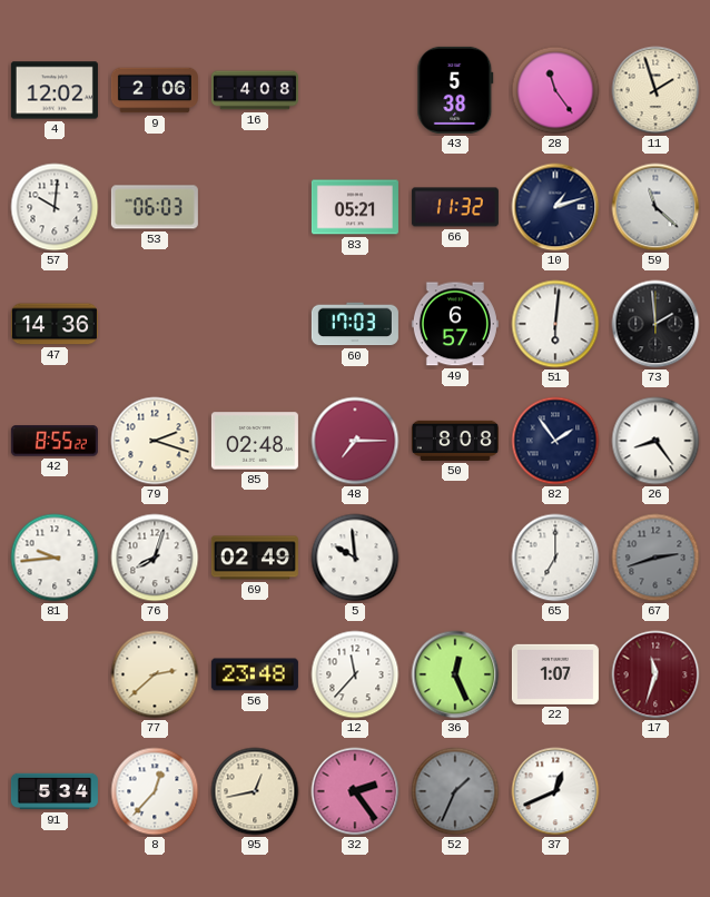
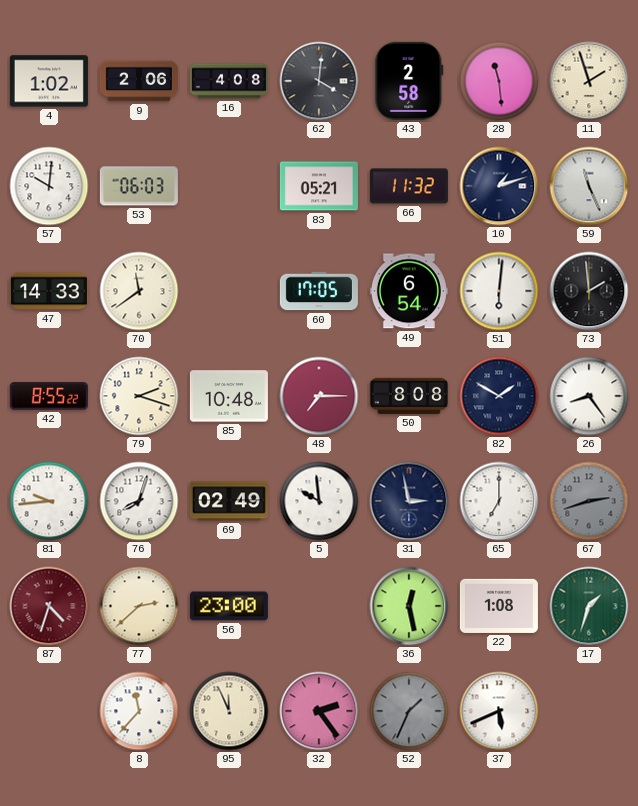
4: 12:02 -> 1:02 (49, 81)
62: none -> 4:01 (319, 81)
43: 5:38 -> 2:58 (409, 81)
28: 11:24 -> 11:29 (499, 81)
59: 11:22 -> 11:26 (589, 186)
47: 14:36 -> 14:33 (49, 291)
70: none -> 11:39 (139, 291)
60: 17:03 -> 17:05 (319, 291)
49: 6:57 -> 6:54 (409, 291)
85: 02:48 -> 10:48 (229, 396)
82: 1:54 -> 1:50 (499, 396)
31: none -> 2:58 (409, 501)
87: none -> 4:33 (49, 606)
56: 23:48 -> 23:00 (229, 606)
12: 11:37 -> none (355, 674)
36: 12:26 -> 12:28 (409, 606)
22: 1:07 -> 1:08 (499, 606)
17: 11:33 -> 1:33 (589, 606)
17 dial: burgundy -> green (589, 606)
91: 5:34 -> none (55, 791)
8: 12:37 -> 11:37 (139, 711)
95: 12:43 -> 11:56 (229, 711)
37: 12:41 -> 5:41 (499, 711)
